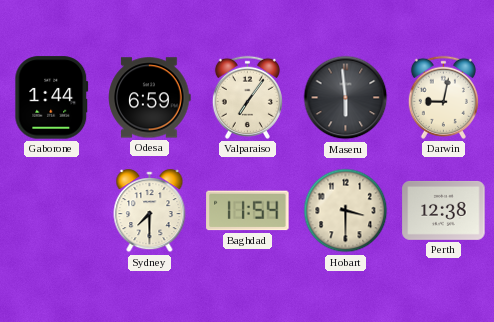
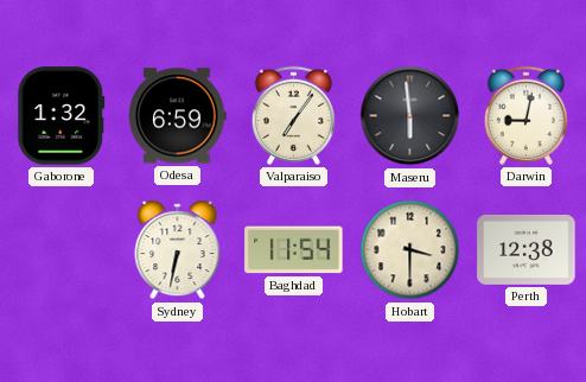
Gaborone: 1:44 -> 1:32 (62, 116)
Sydney: 7:30 -> 6:32 (178, 250)
